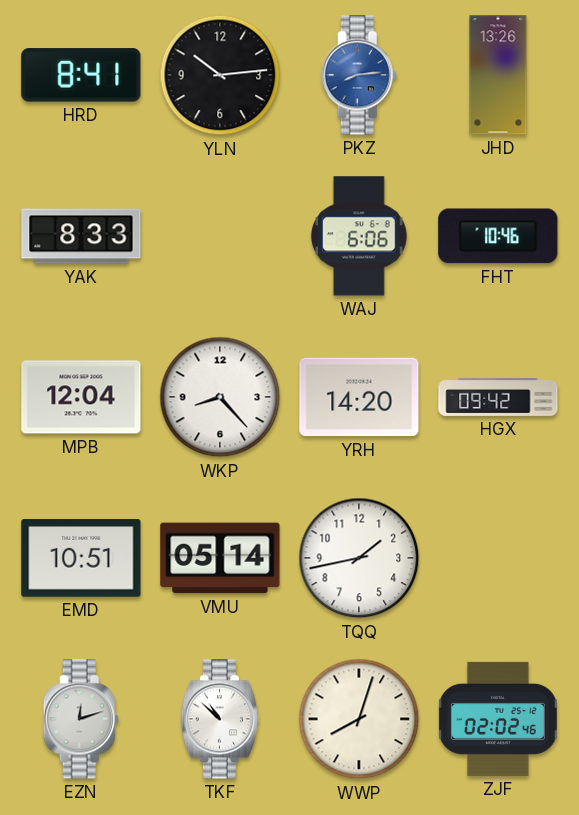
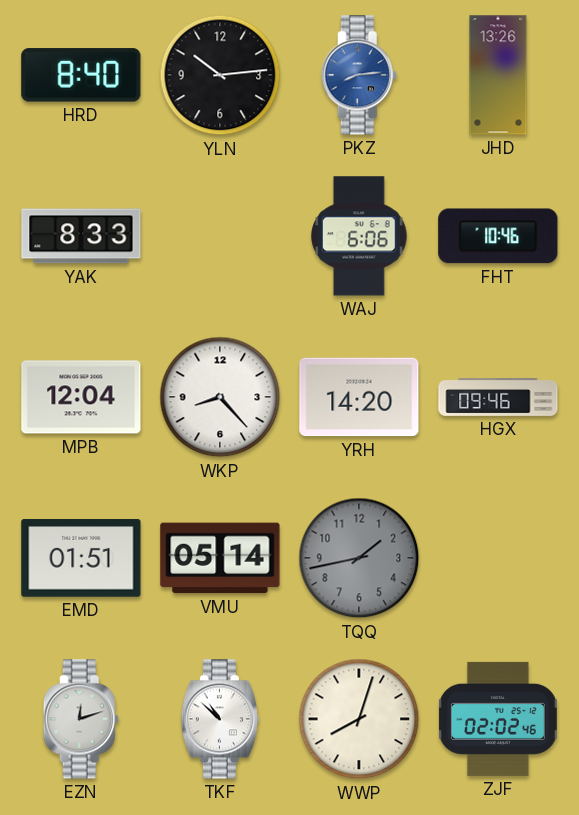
HRD: 8:41 -> 8:40 (81, 75)
HGX: 09:42 -> 09:46 (498, 397)
EMD: 10:51 -> 01:51 (81, 558)
TQQ dial: white -> grey (359, 558)
